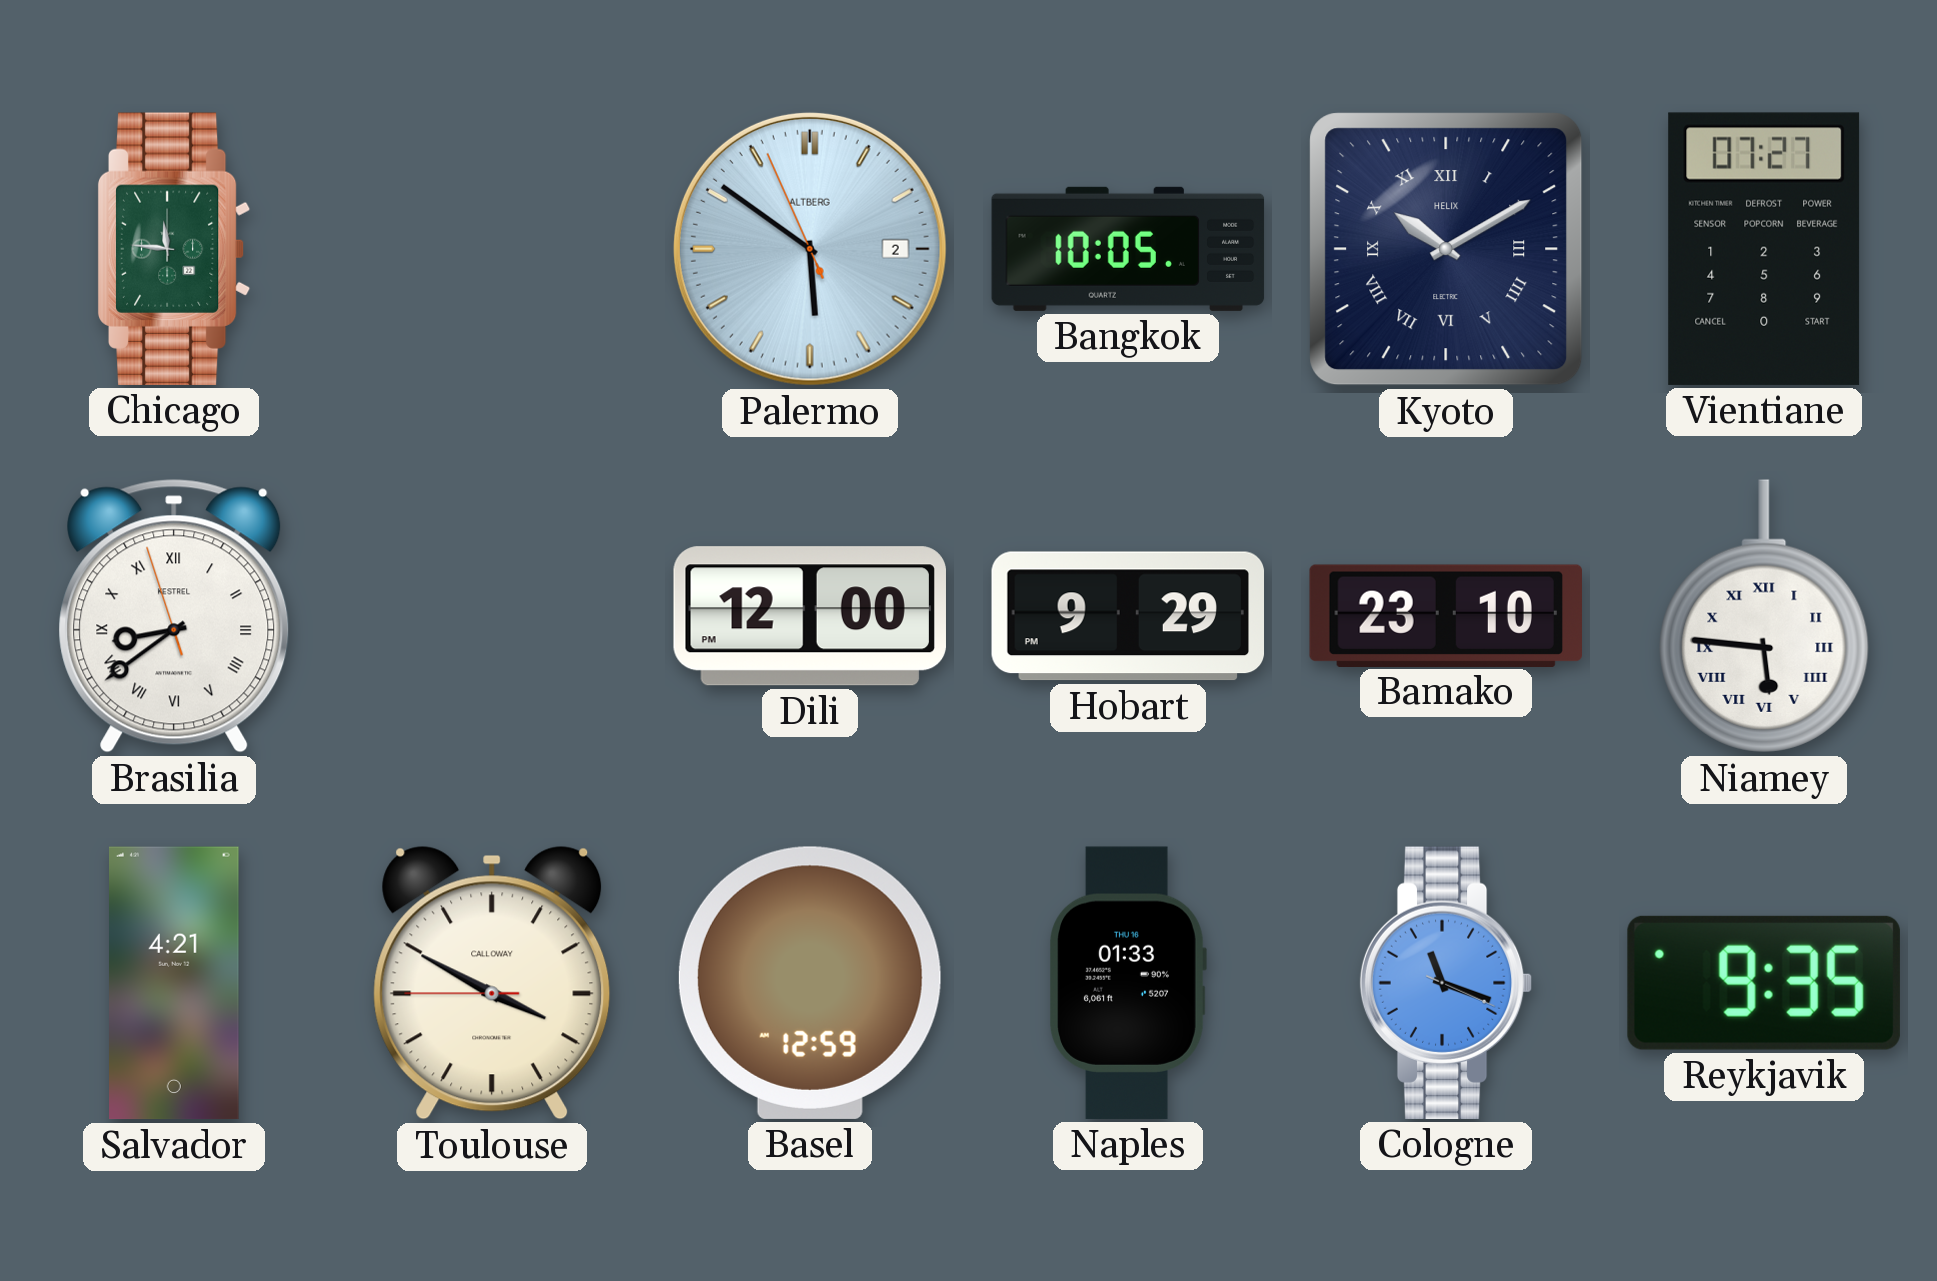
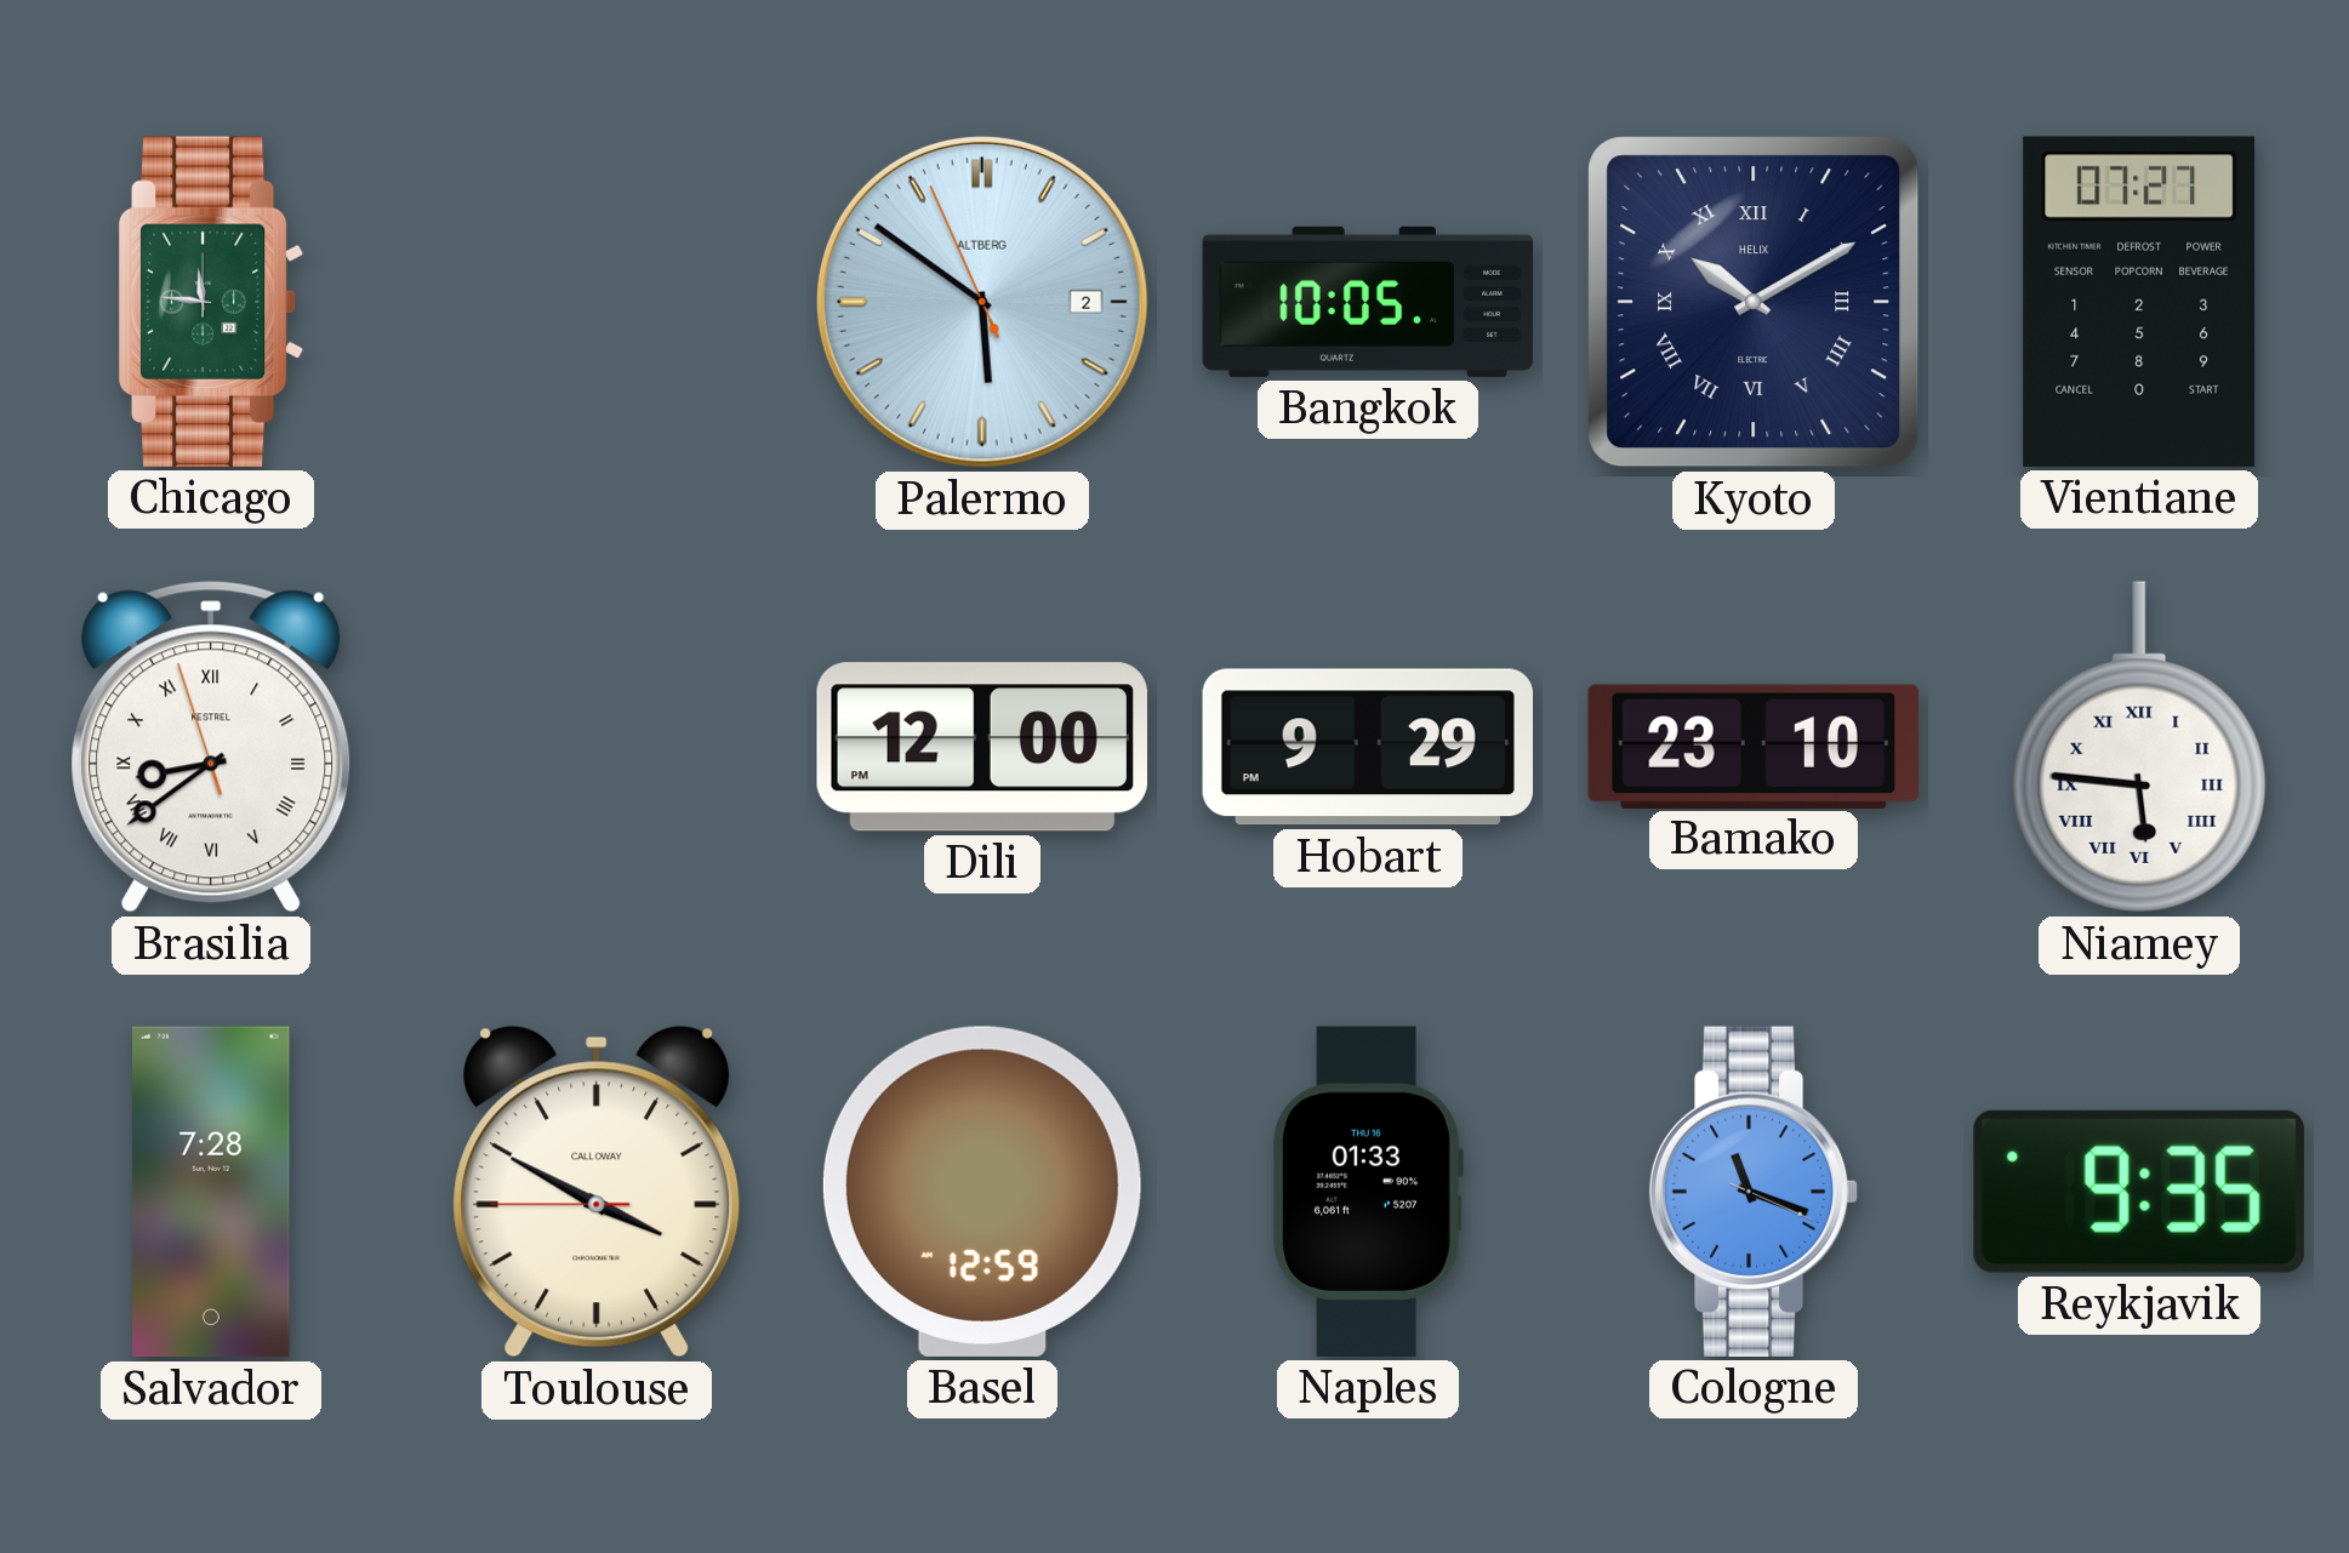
Salvador: 4:21 -> 7:28 (212, 1192)
